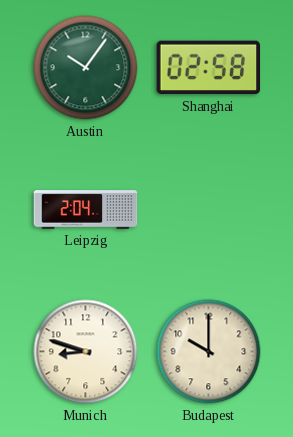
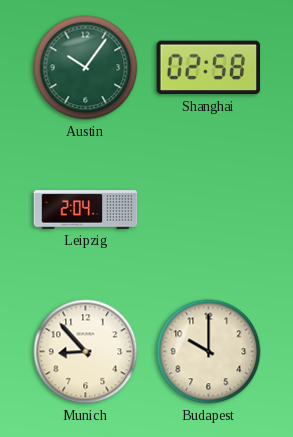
Munich: 8:48 -> 8:53 (86, 352)
